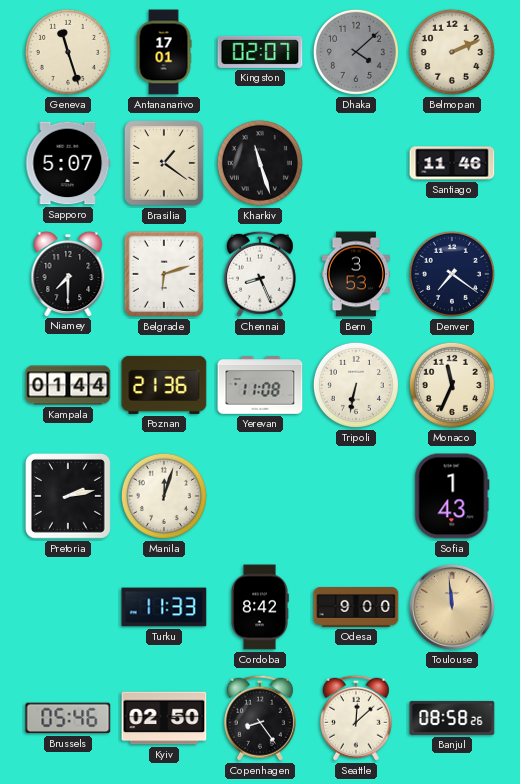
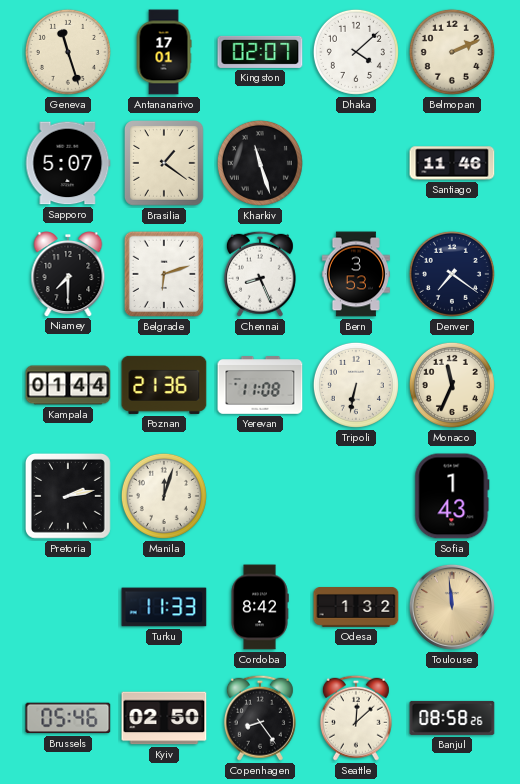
Dhaka dial: grey -> white (356, 52)
Odesa: 9:00 -> 1:32 (356, 608)
